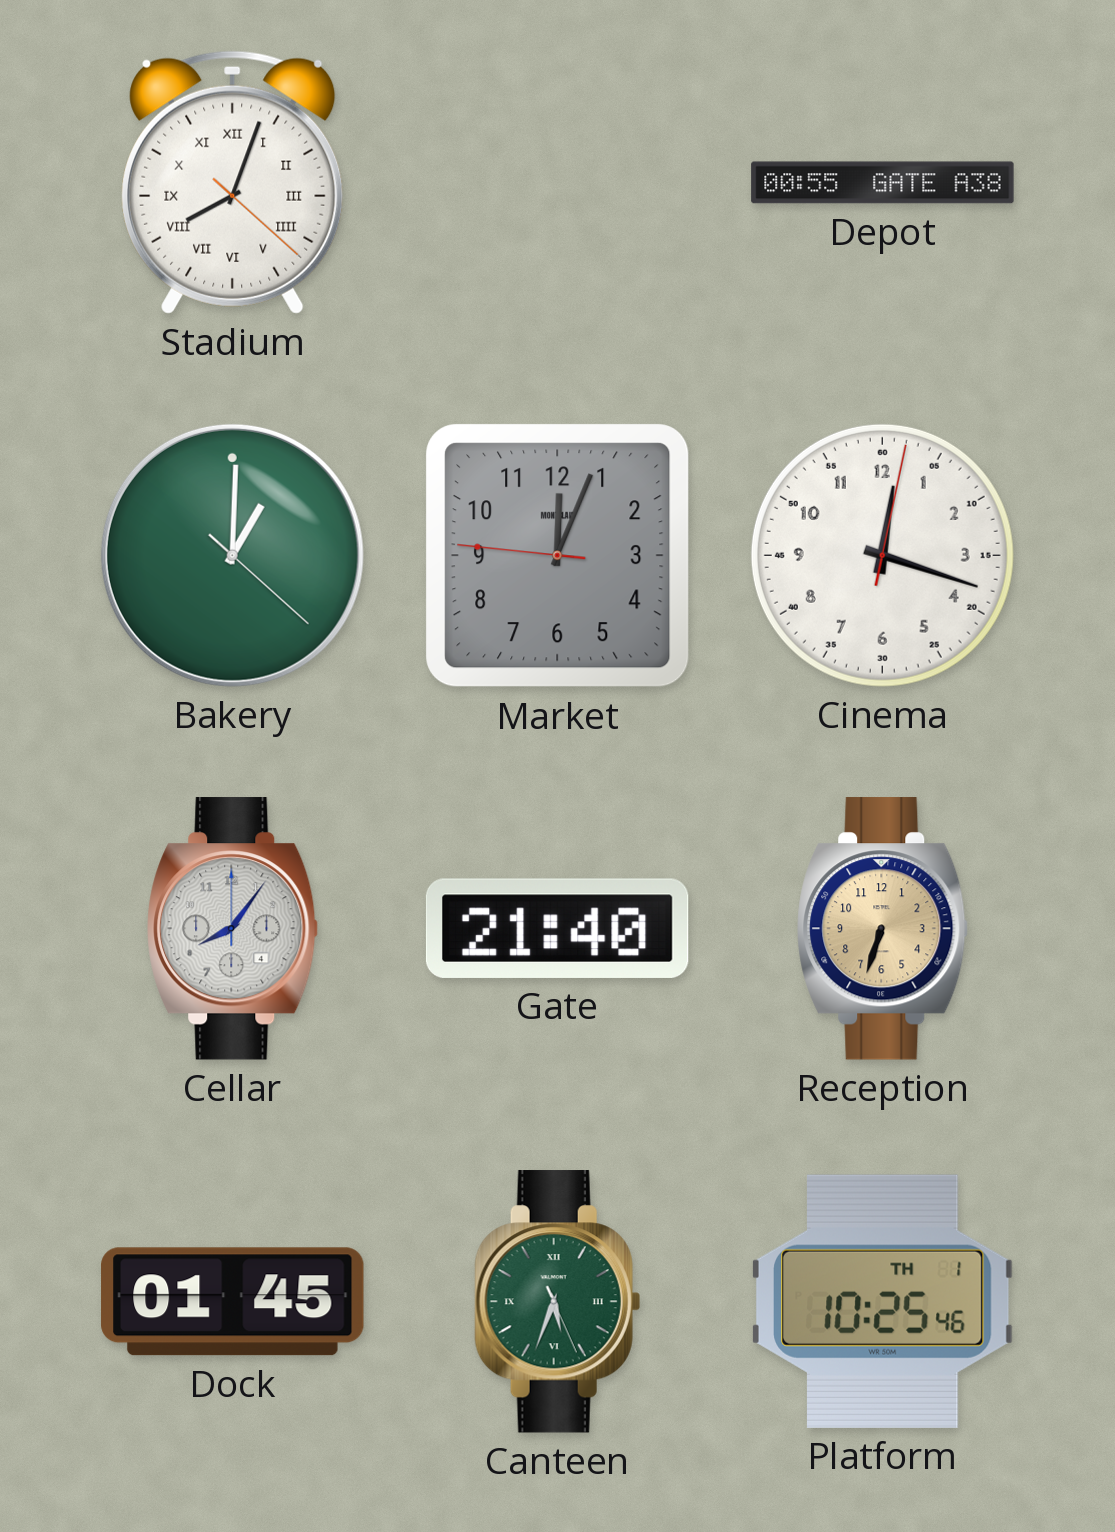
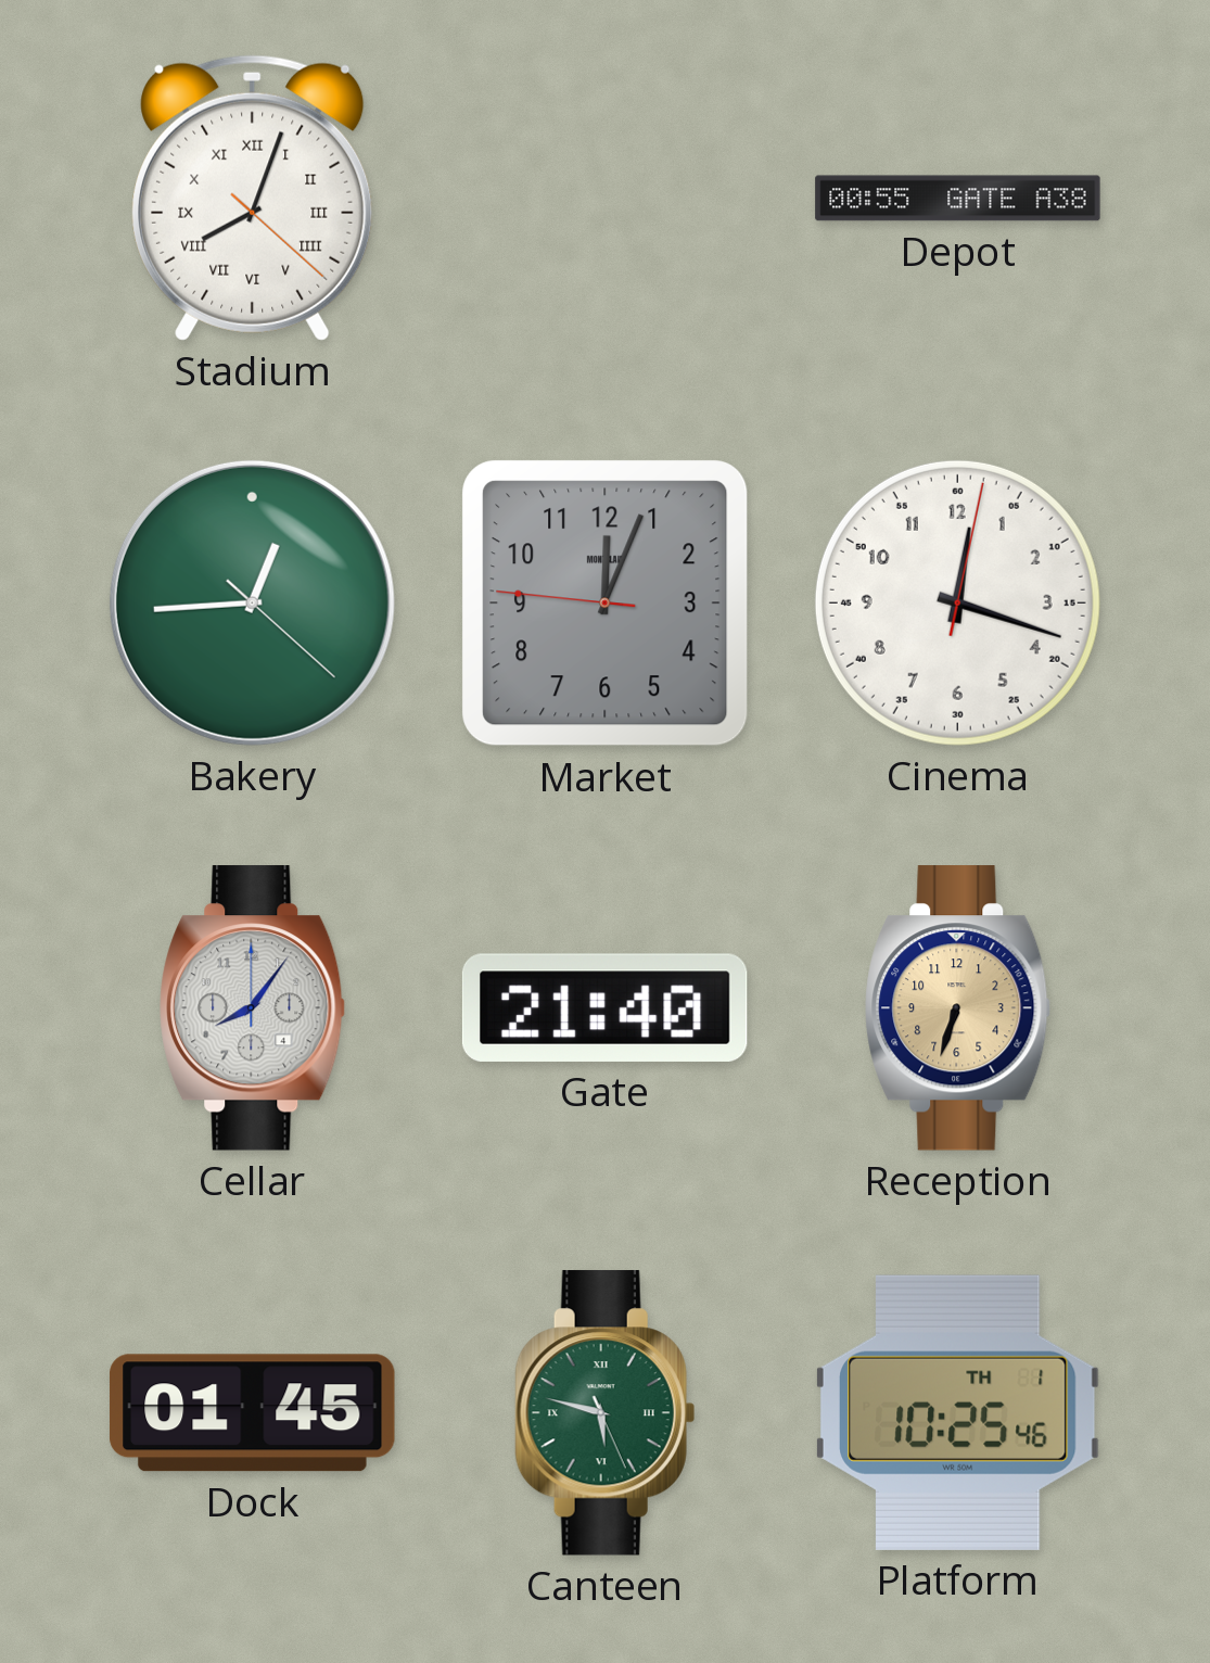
Bakery: 1:00 -> 12:44 (252, 602)
Canteen: 5:33 -> 5:47 (604, 1413)
